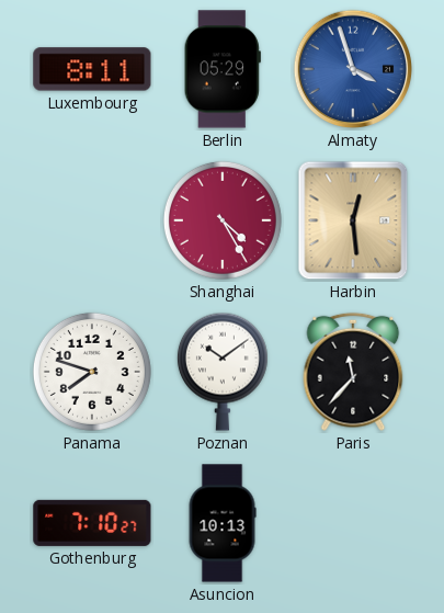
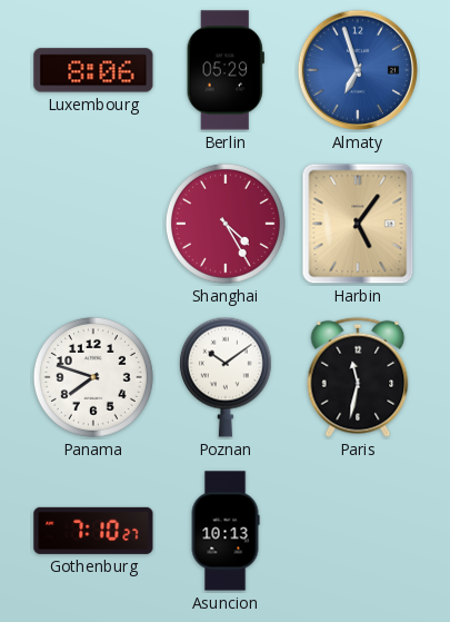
Luxembourg: 8:11 -> 8:06 (93, 70)
Almaty: 3:57 -> 6:57 (358, 70)
Harbin: 12:29 -> 5:06 (358, 224)
Paris: 11:37 -> 11:32 (358, 377)
